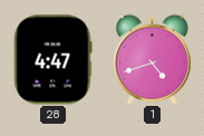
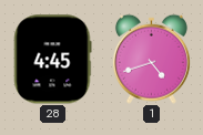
28: 4:47 -> 4:45 (52, 60)
